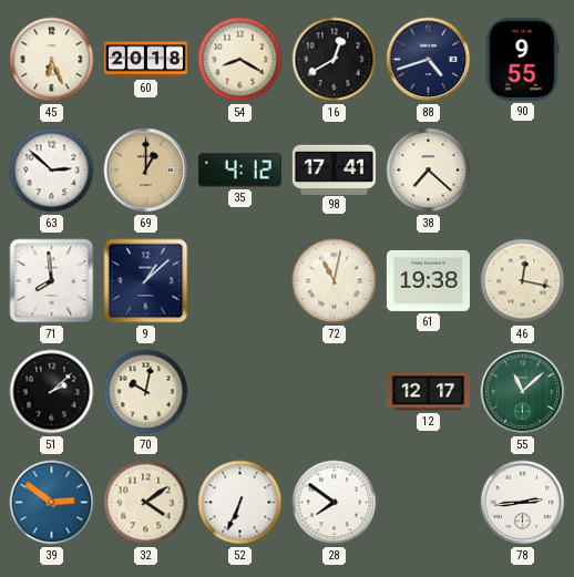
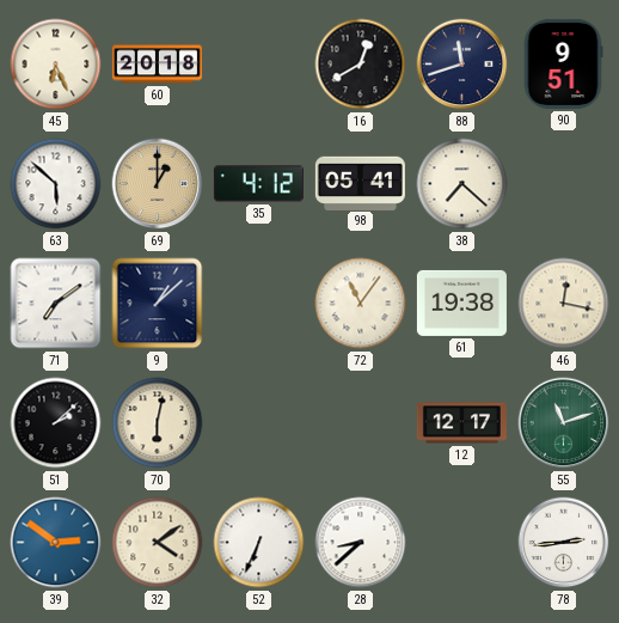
54: 8:20 -> none (240, 60)
88: 4:42 -> 11:42 (462, 65)
90: 9:55 -> 9:51 (563, 63)
63: 2:52 -> 5:52 (56, 184)
98: 17:41 -> 05:41 (360, 183)
71: 7:59 -> 7:09 (56, 304)
72: 11:02 -> 11:06 (361, 304)
70: 10:02 -> 6:02 (158, 423)
55: 11:08 -> 11:12 (564, 423)
28: 7:51 -> 8:38 (361, 543)
